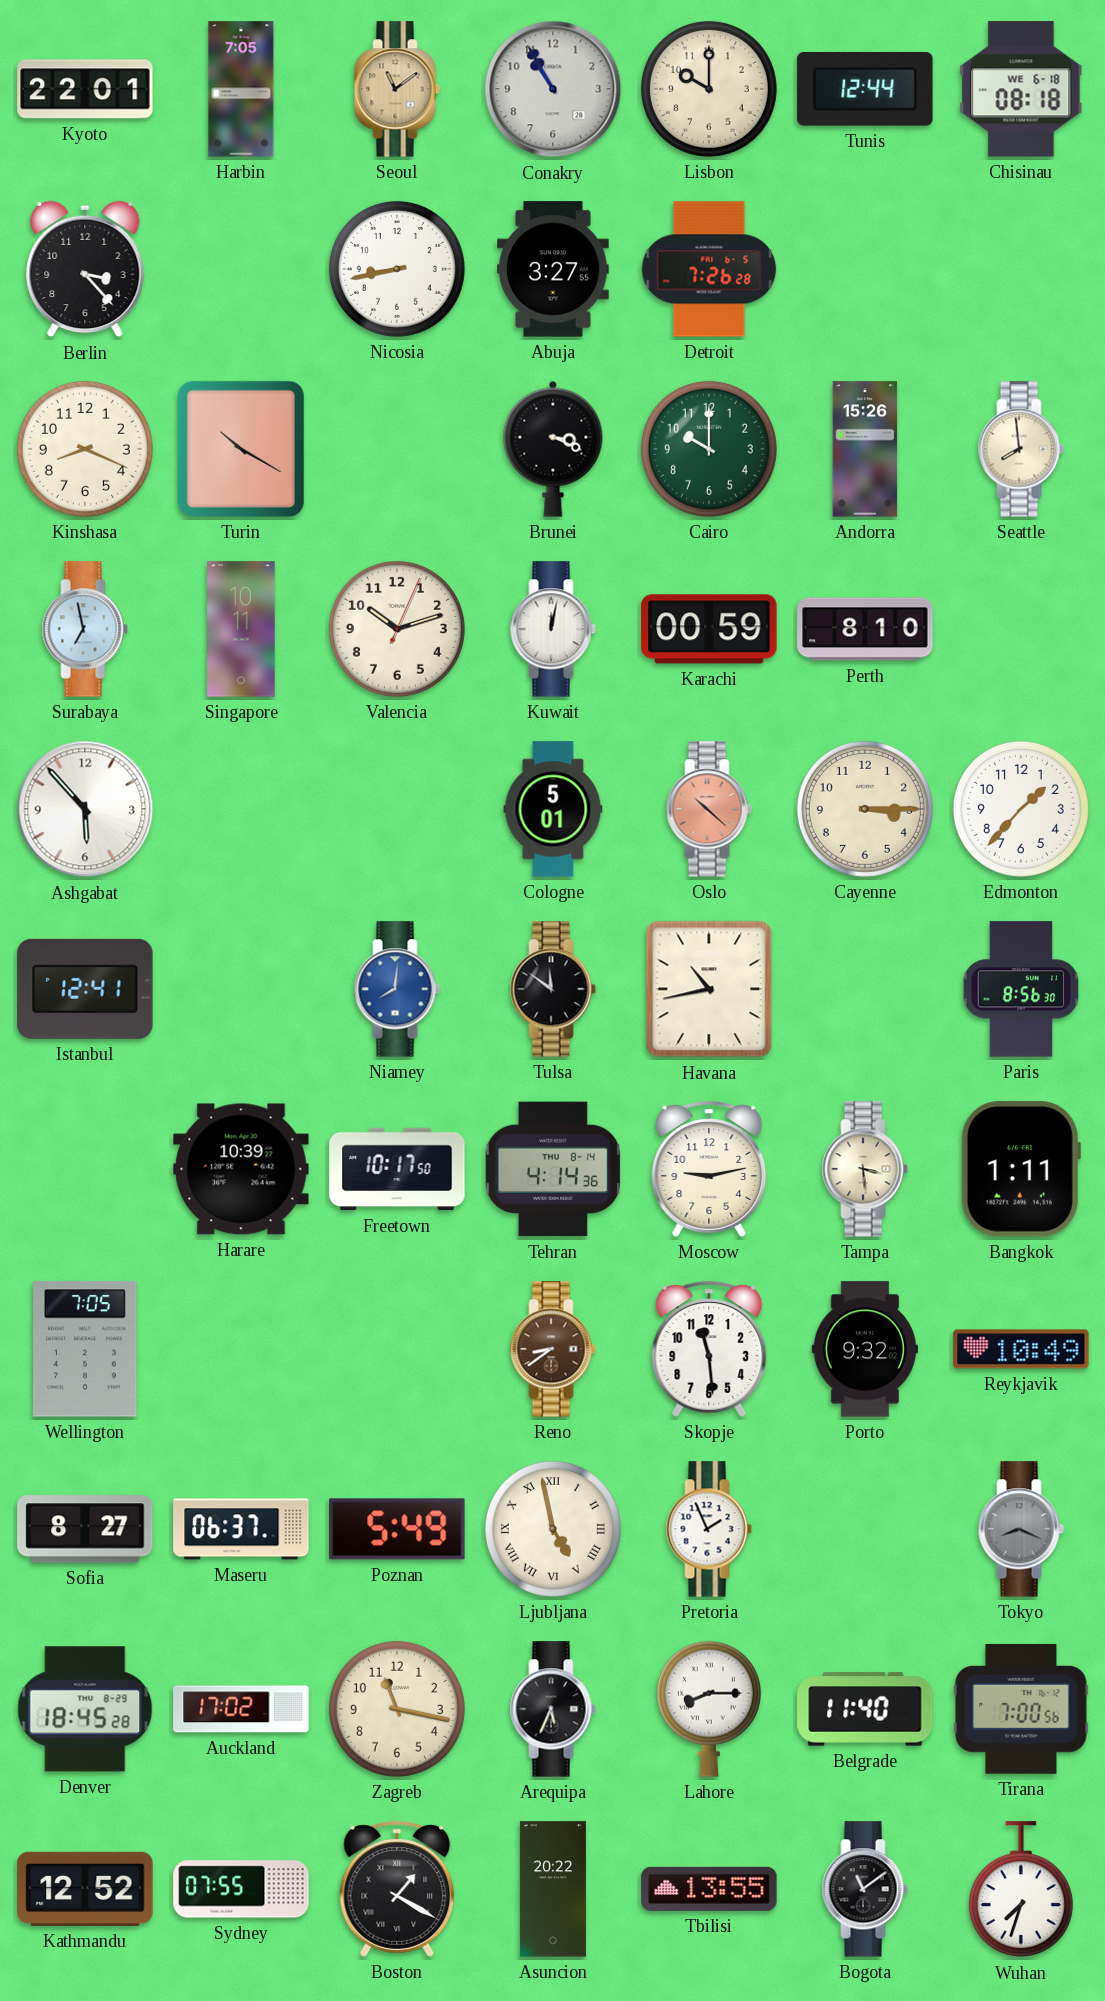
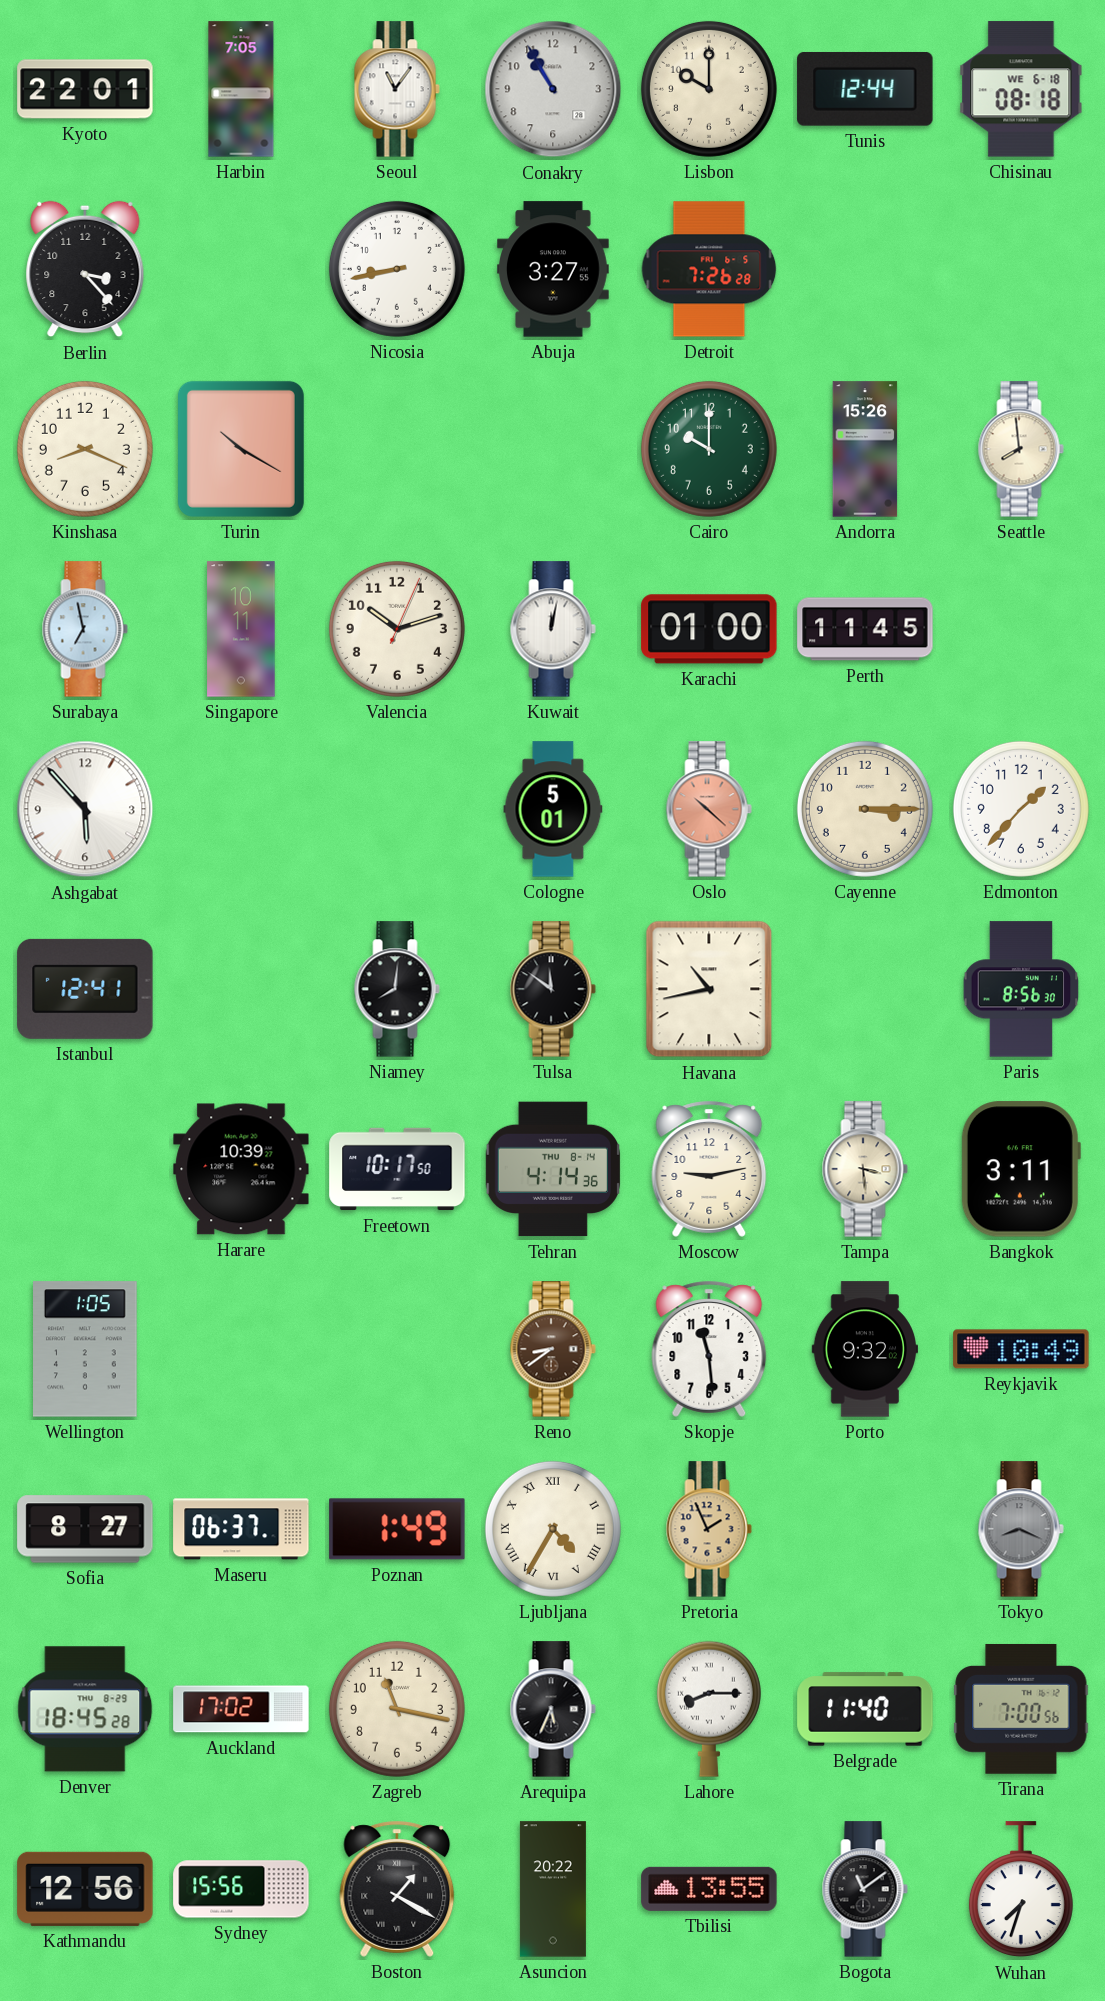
Seoul: 11:09 -> 11:06 (397, 89)
Seoul dial: champagne -> white (397, 89)
Brunei: 3:19 -> none (553, 449)
Karachi: 00:59 -> 01:00 (709, 629)
Perth: 8:10 -> 11:45 (865, 629)
Niamey dial: blue -> black (397, 989)
Bangkok: 1:11 -> 3:11 (1021, 1169)
Wellington: 7:05 -> 1:05 (86, 1349)
Poznan: 5:49 -> 1:49 (397, 1529)
Ljubljana: 4:58 -> 4:35 (553, 1529)
Pretoria dial: white -> champagne (709, 1529)
Kathmandu: 12:52 -> 12:56 (85, 1889)
Sydney: 07:55 -> 15:56 (241, 1889)
